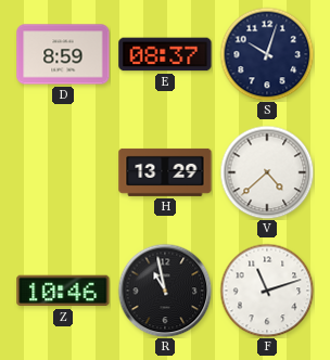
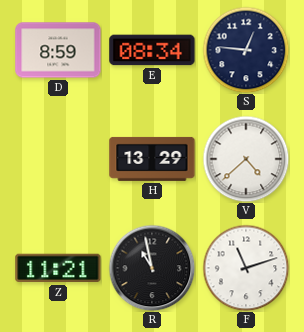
E: 08:37 -> 08:34 (152, 50)
S: 10:03 -> 12:46 (246, 50)
Z: 10:46 -> 11:21 (58, 268)
